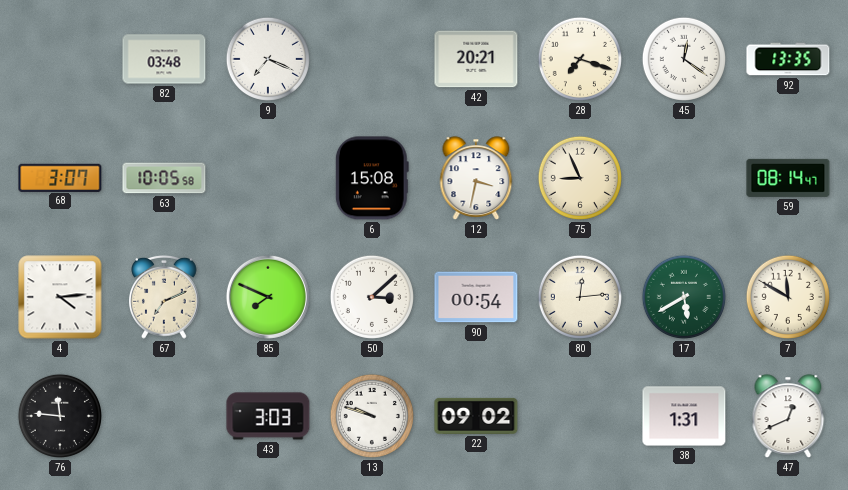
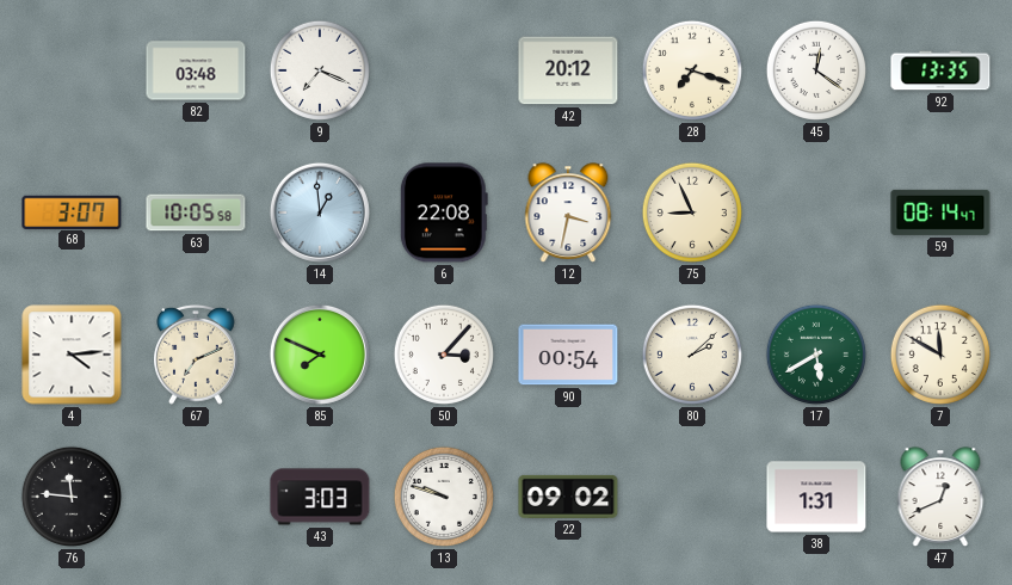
42: 20:21 -> 20:12 (568, 70)
14: none -> 12:59 (320, 213)
6: 15:08 -> 22:08 (444, 213)
50: 3:08 -> 3:07 (444, 355)
80: 12:14 -> 2:08 (692, 355)
